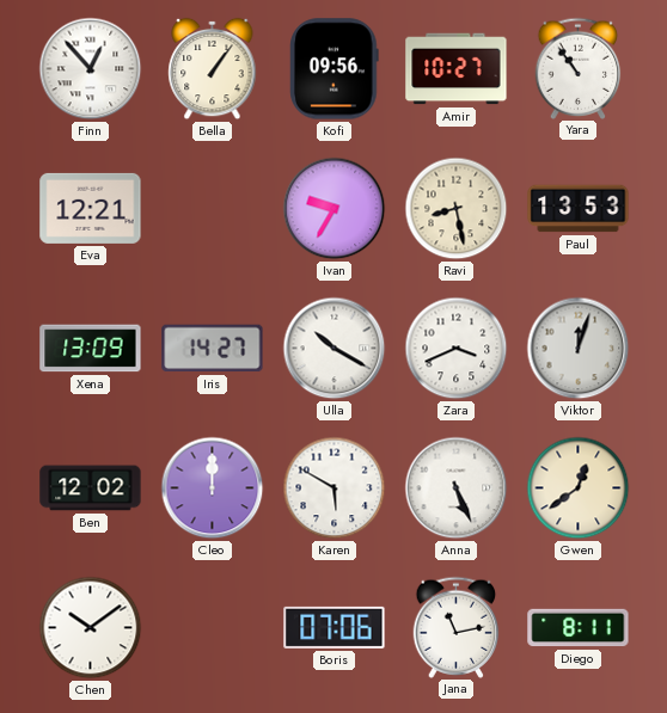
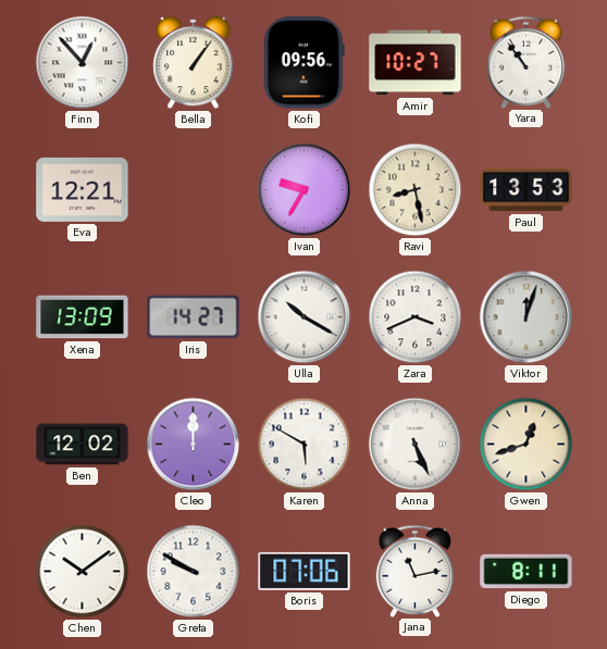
Gwen: 12:39 -> 12:42 (527, 445)
Greta: none -> 9:50 (194, 572)
